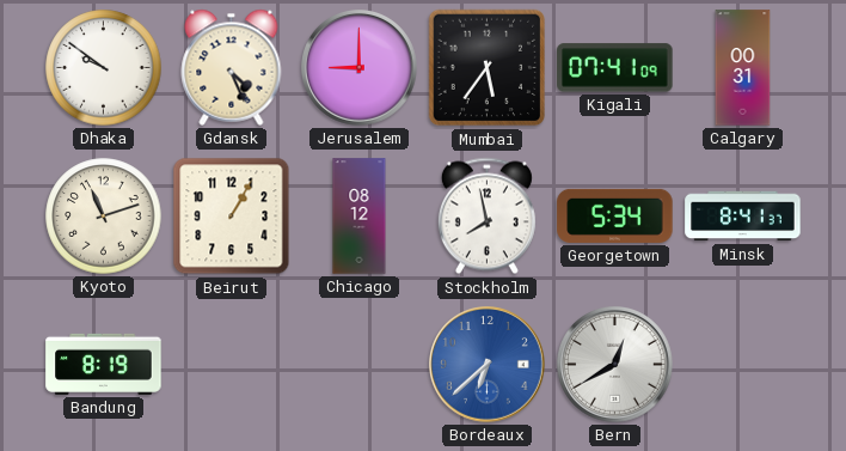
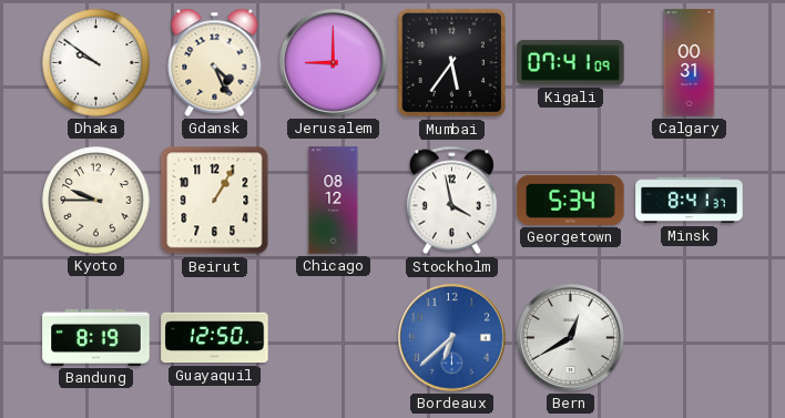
Kyoto: 11:12 -> 9:45 (96, 201)
Stockholm: 7:58 -> 3:58 (451, 201)
Guayaquil: none -> 12:50 (215, 338)
